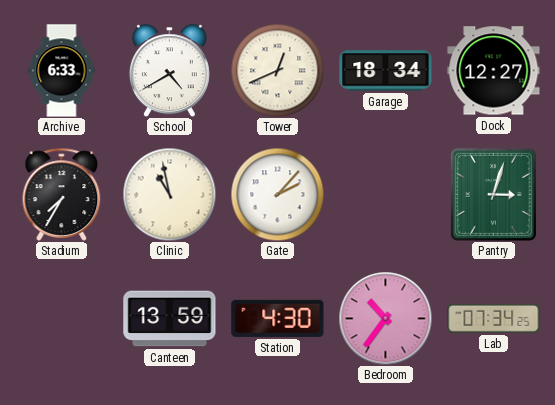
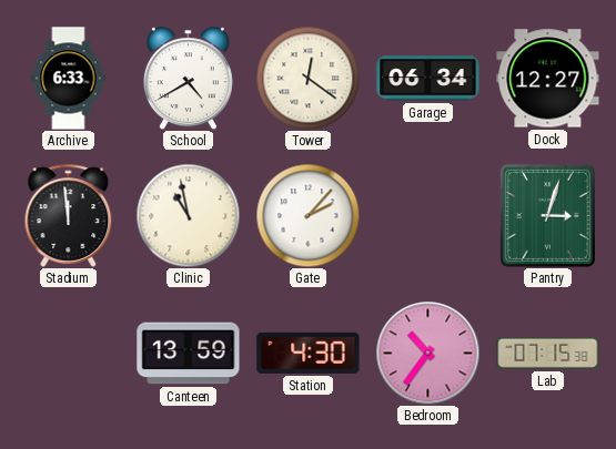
Tower: 12:41 -> 12:21 (307, 78)
Garage: 18:34 -> 06:34 (428, 79)
Stadium: 7:35 -> 11:59 (69, 215)
Lab: 07:34 -> 07:15 (548, 353)
